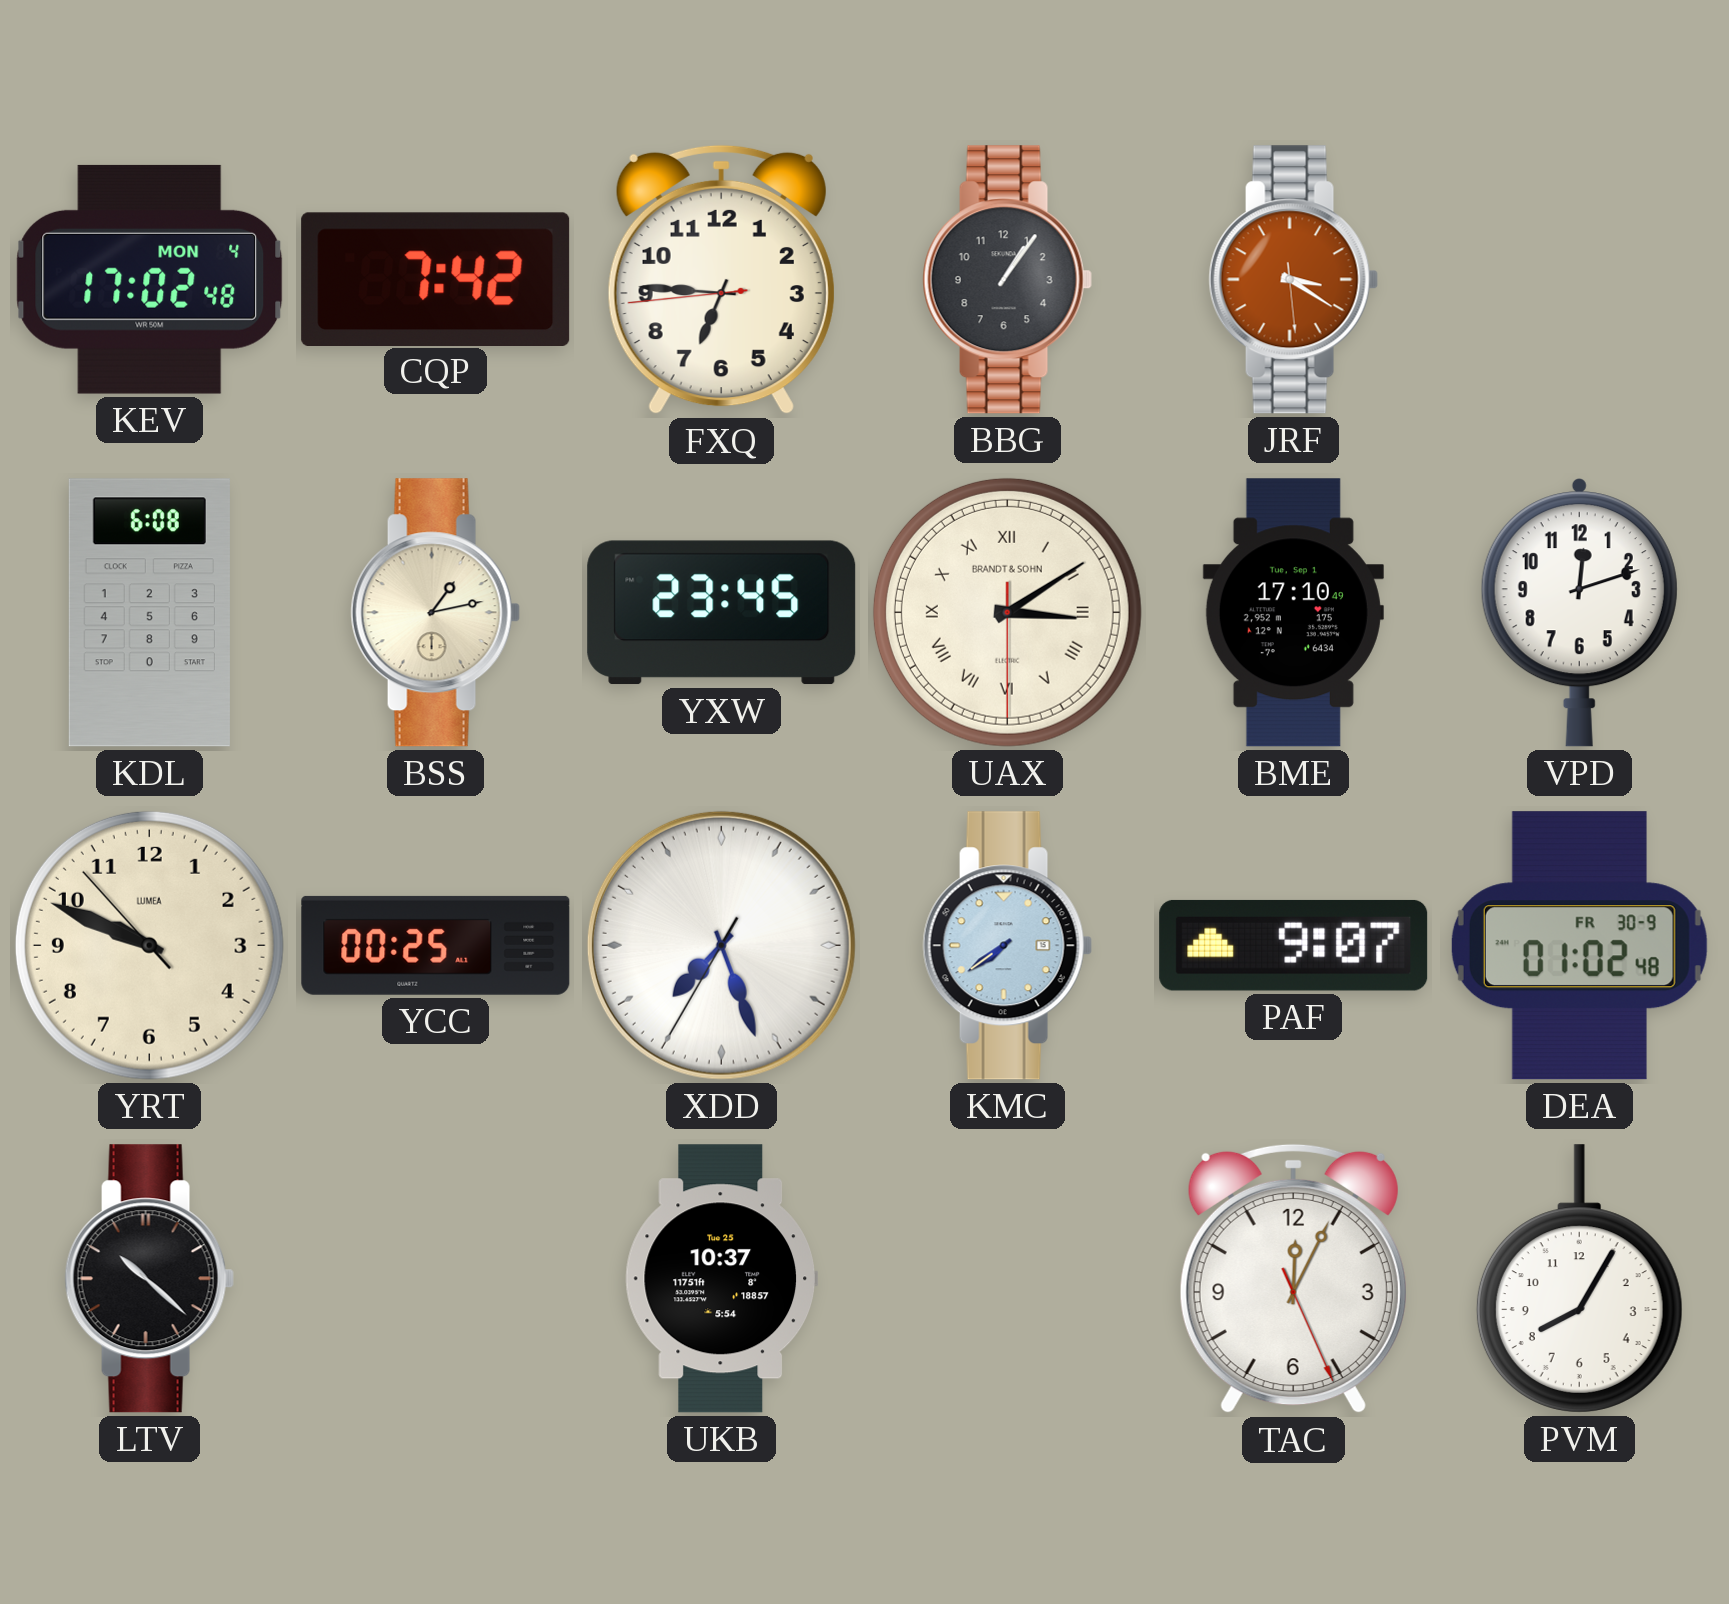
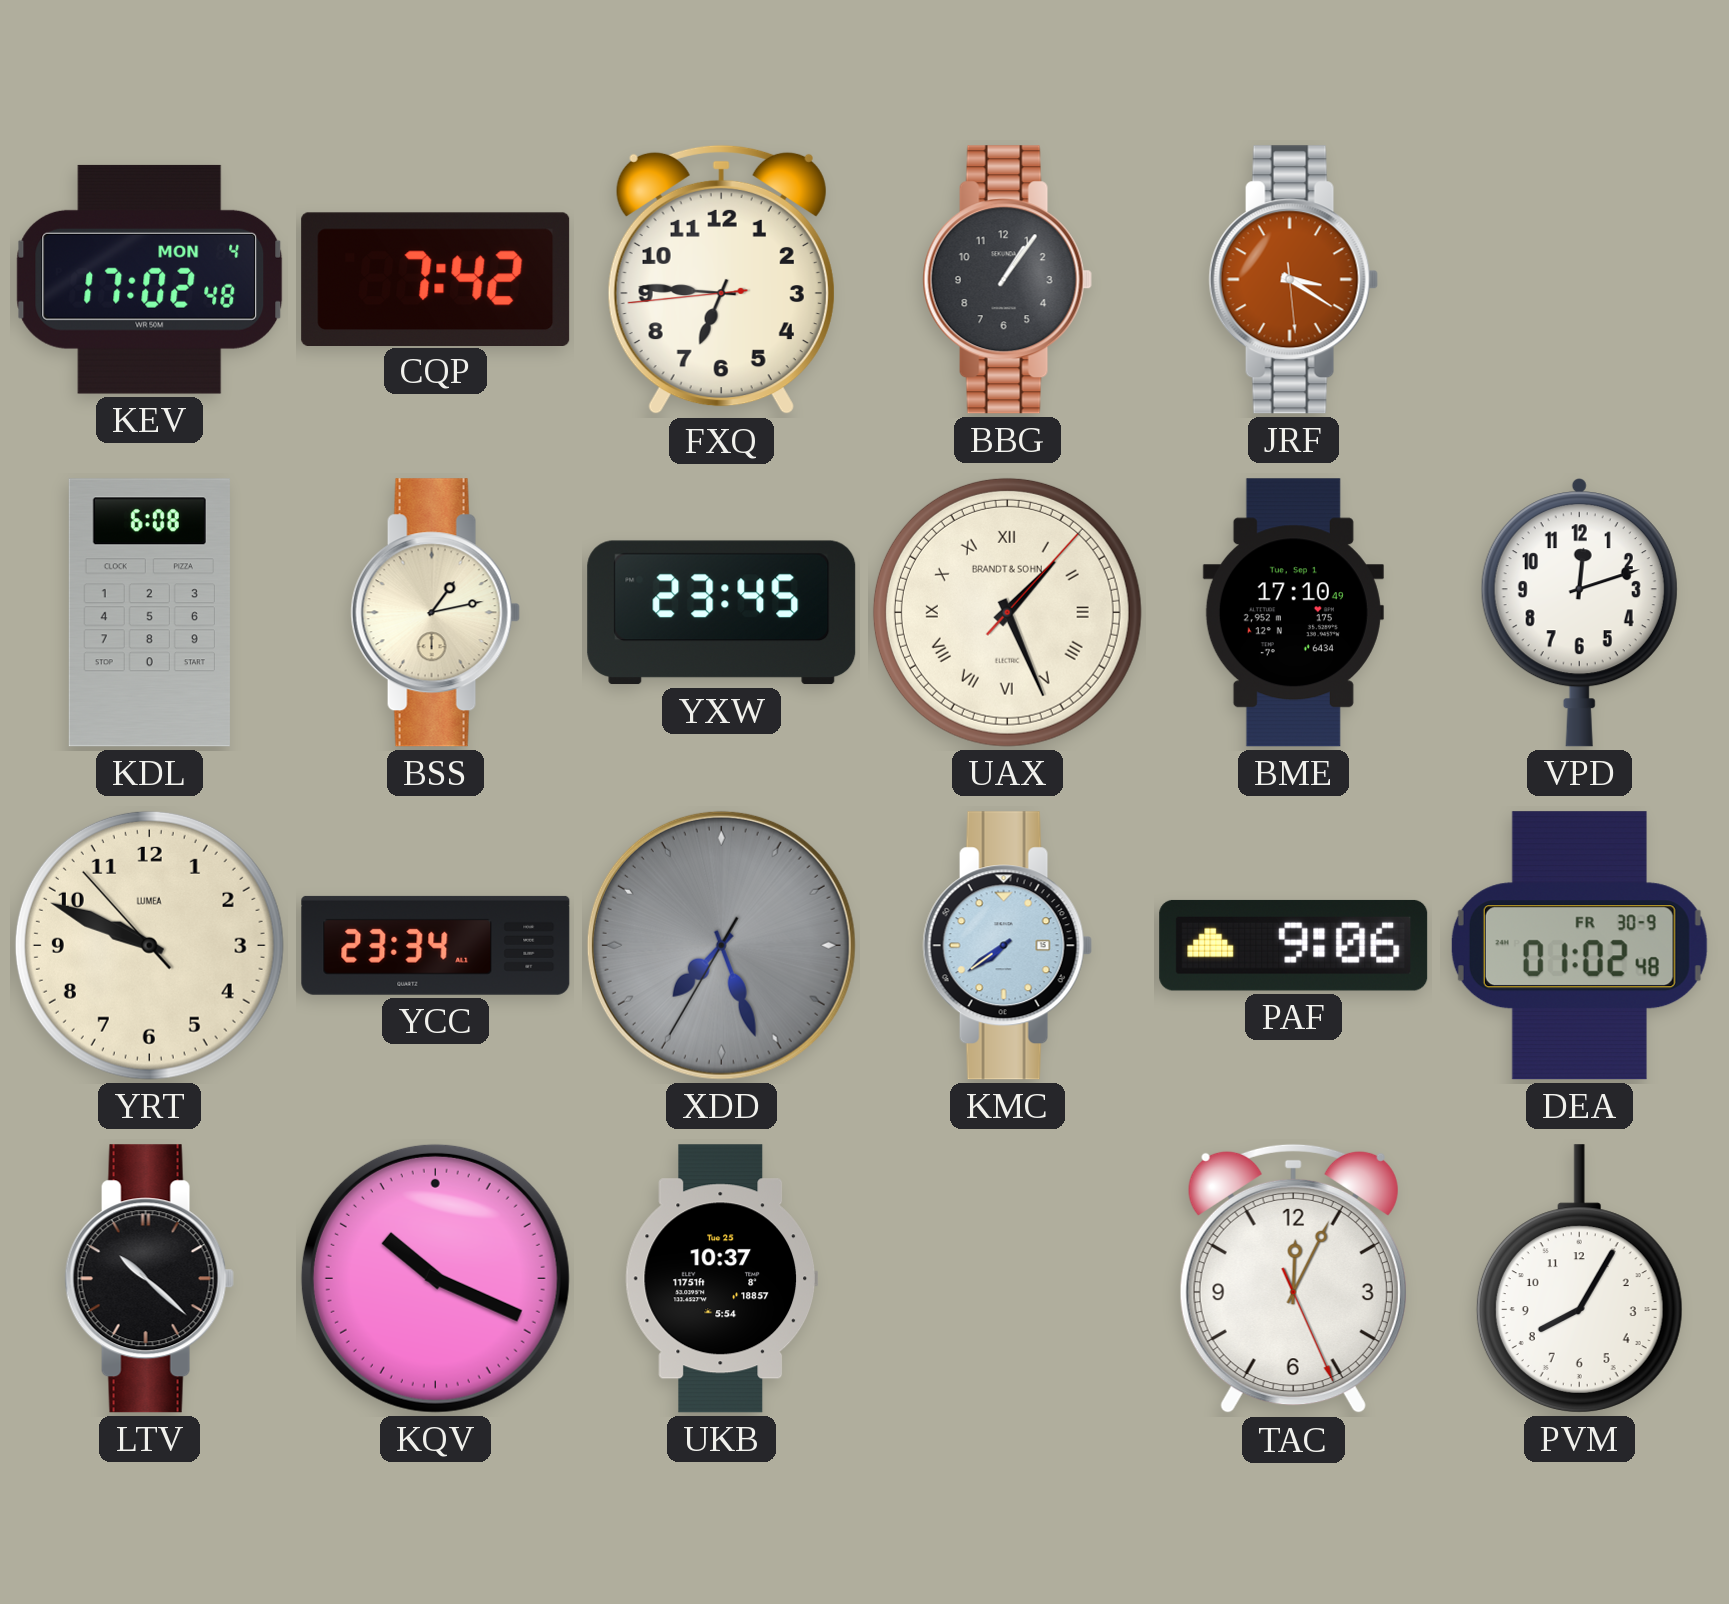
UAX: 3:09 -> 1:26 (1007, 612)
YCC: 00:25 -> 23:34 (436, 945)
XDD dial: white -> grey (721, 945)
PAF: 9:07 -> 9:06 (1294, 945)
KQV: none -> 10:19 (435, 1278)
